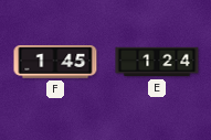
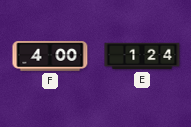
F: 1:45 -> 4:00 (50, 56)
